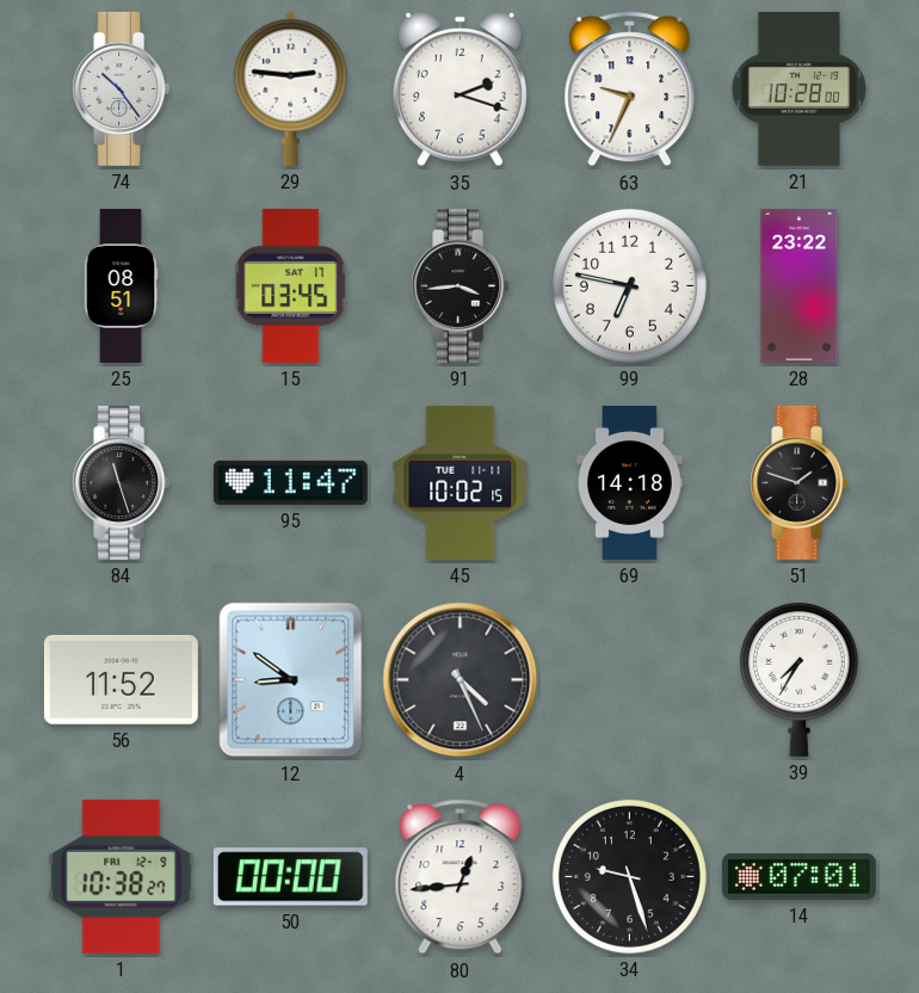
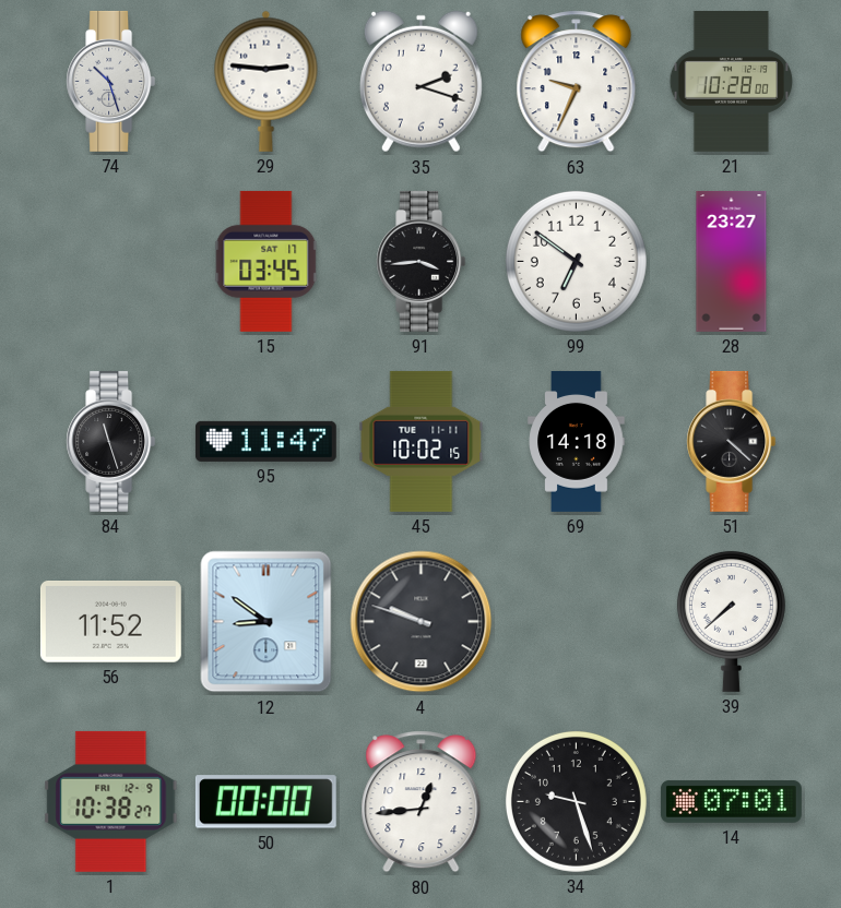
74: 10:24 -> 10:27 (111, 81)
25: 08:51 -> none (121, 286)
99: 6:47 -> 6:51 (576, 261)
28: 23:22 -> 23:27 (732, 261)
51: 1:48 -> 4:22 (732, 441)
4: 4:26 -> 9:48 (422, 622)
39: 7:35 -> 7:38 (731, 621)
